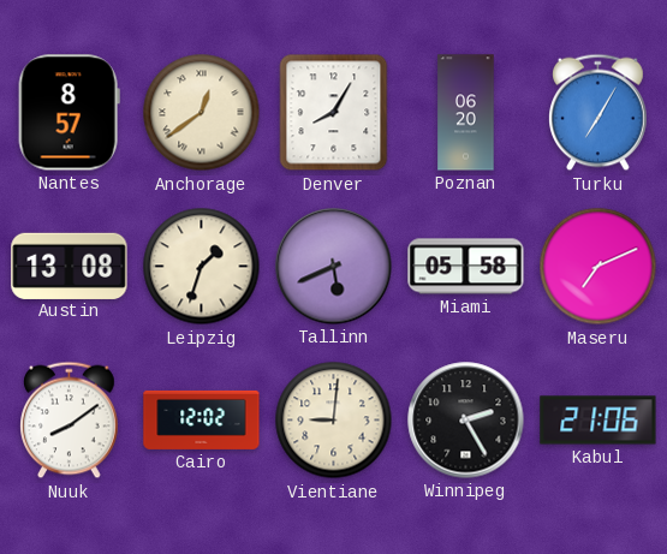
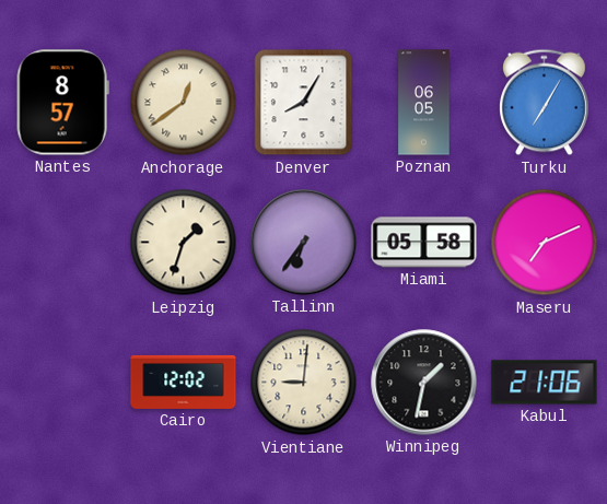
Poznan: 06:20 -> 06:05 (424, 103)
Austin: 13:08 -> none (70, 266)
Tallinn: 5:41 -> 6:36 (304, 243)
Nuuk: 8:09 -> none (70, 421)
Winnipeg: 2:25 -> 1:32 (424, 383)
